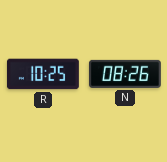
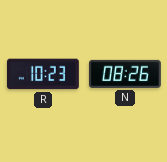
R: 10:25 -> 10:23 (43, 74)
